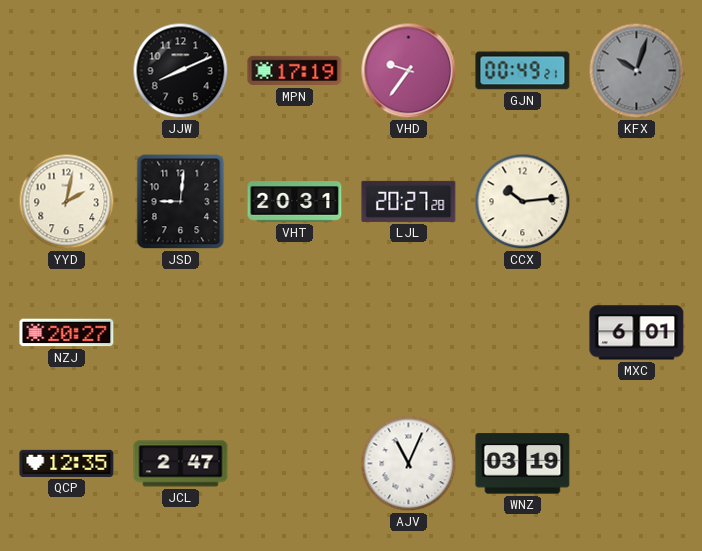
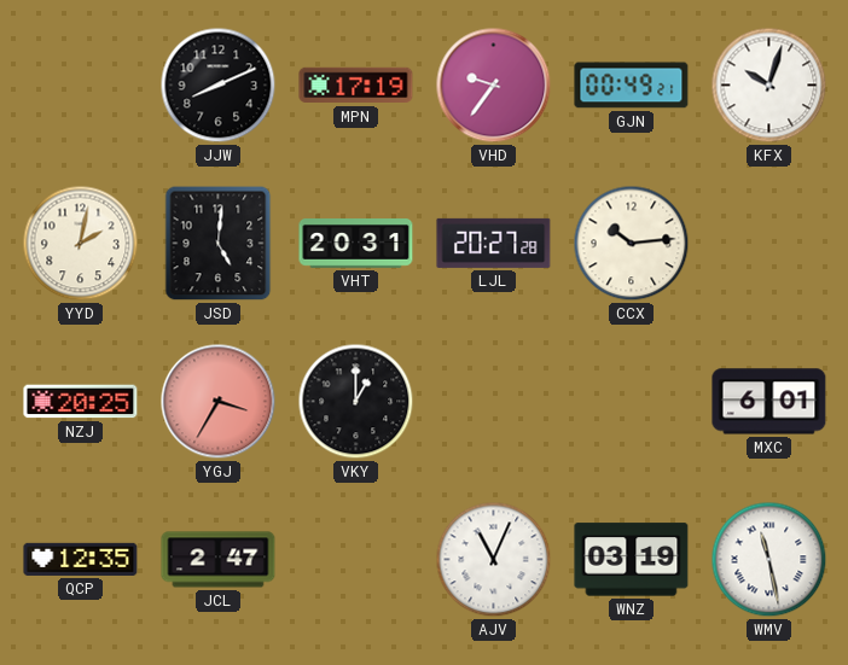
KFX dial: grey -> white (769, 86)
JSD: 9:01 -> 5:01 (219, 244)
NZJ: 20:27 -> 20:25 (81, 402)
YGJ: none -> 3:35 (219, 402)
VKY: none -> 1:00 (356, 402)
WMV: none -> 11:28 (769, 560)
